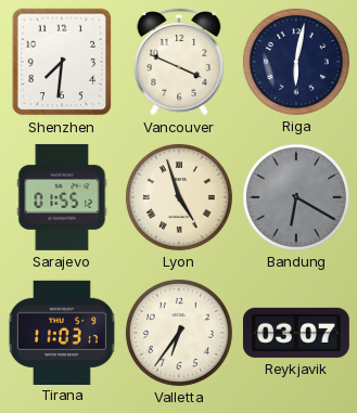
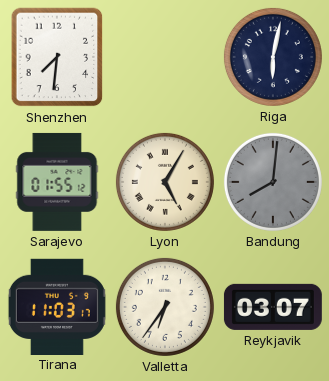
Vancouver: 3:49 -> none (179, 62)
Lyon: 4:57 -> 5:05 (165, 182)
Bandung: 6:20 -> 8:01 (273, 182)
